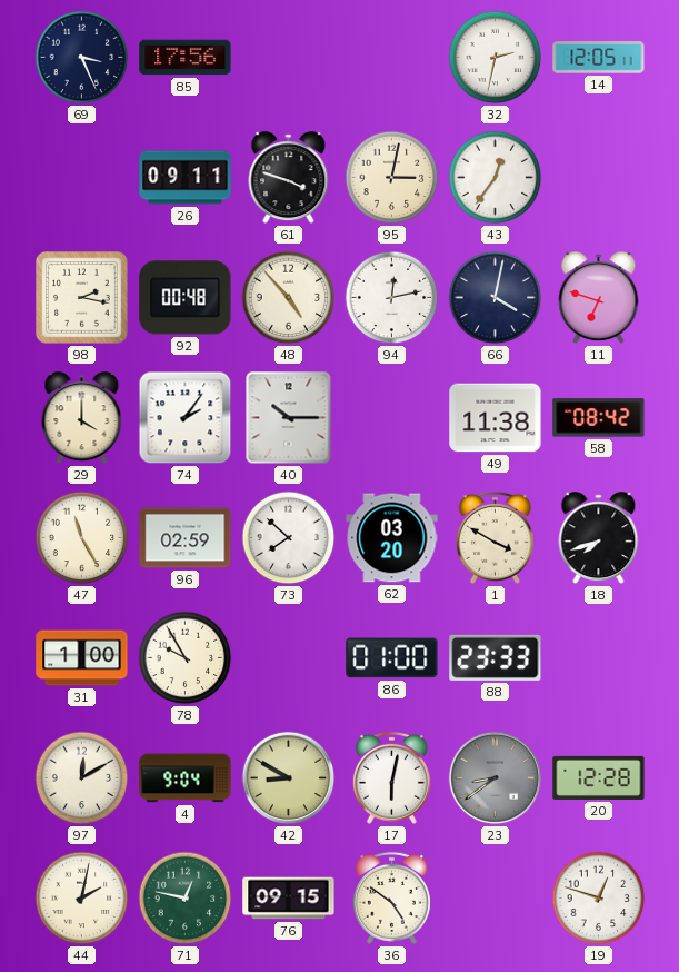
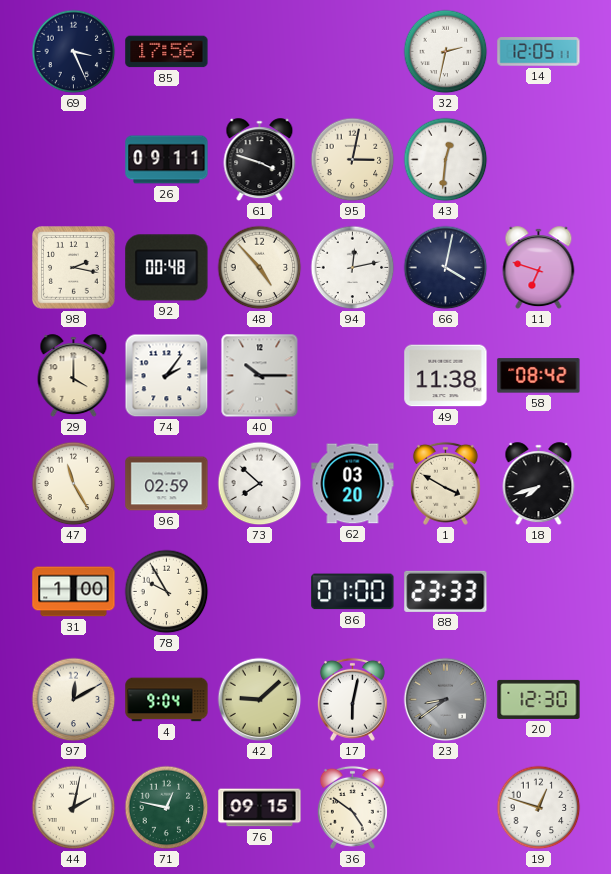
43: 12:36 -> 12:31 (446, 160)
42: 8:50 -> 9:08 (260, 700)
20: 12:28 -> 12:30 (539, 699)
